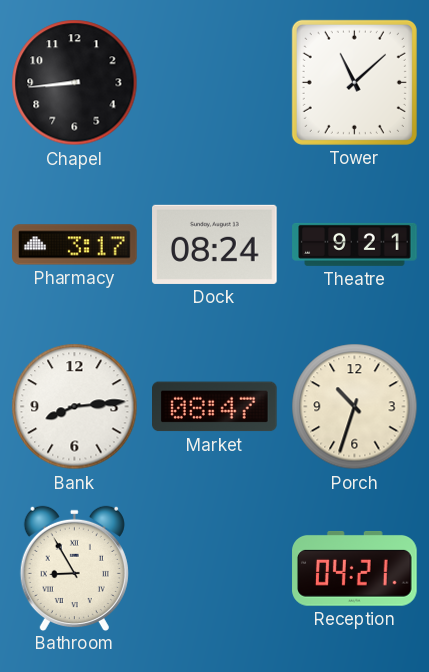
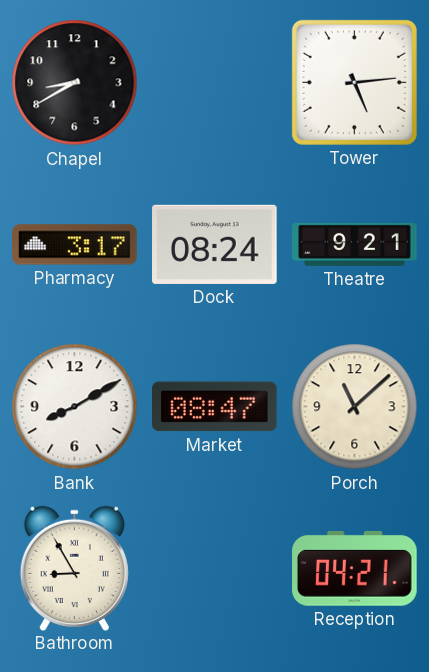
Chapel: 8:44 -> 8:40 (75, 83)
Tower: 11:08 -> 5:14 (354, 82)
Bank: 8:14 -> 8:10 (75, 407)
Porch: 10:33 -> 11:08 (355, 407)
